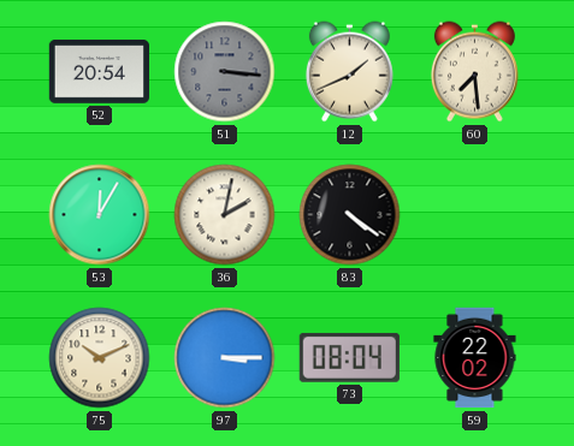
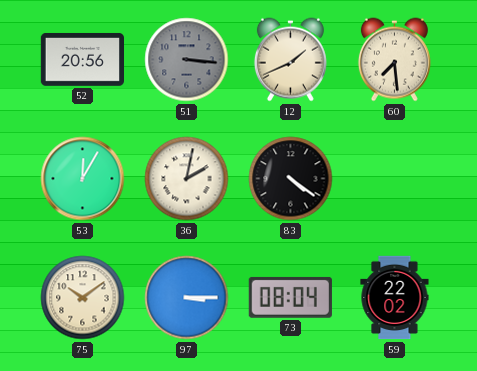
52: 20:54 -> 20:56 (82, 59)
75: 10:11 -> 10:09 (83, 298)
